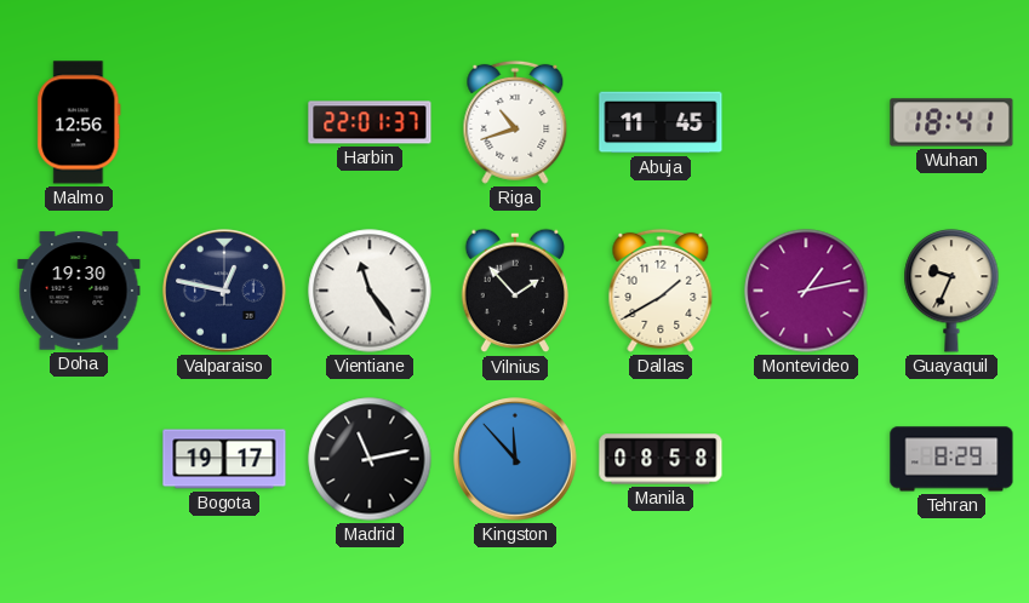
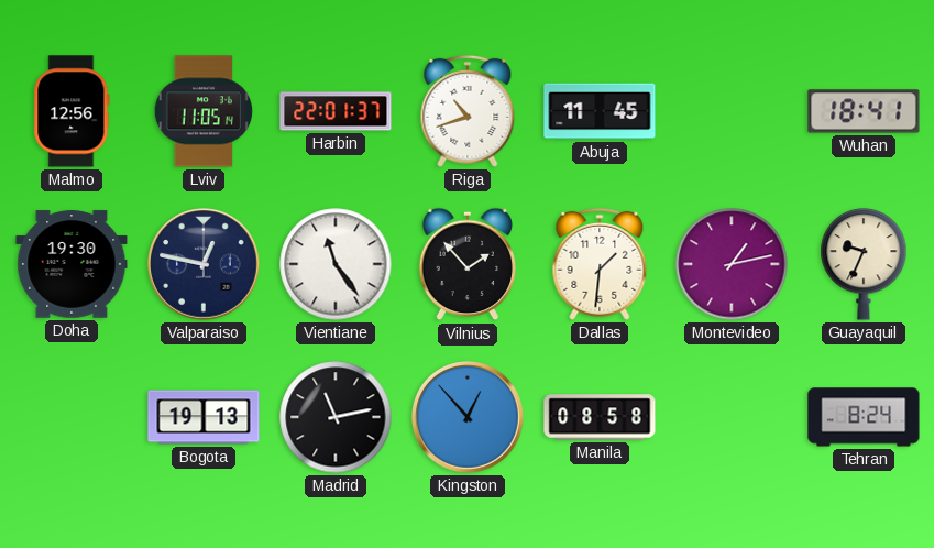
Lviv: none -> 11:05 (204, 111)
Dallas: 1:40 -> 1:31 (600, 264)
Bogota: 19:17 -> 19:13 (204, 417)
Kingston: 11:53 -> 12:53 (469, 418)
Tehran: 8:29 -> 8:24 (864, 417)
